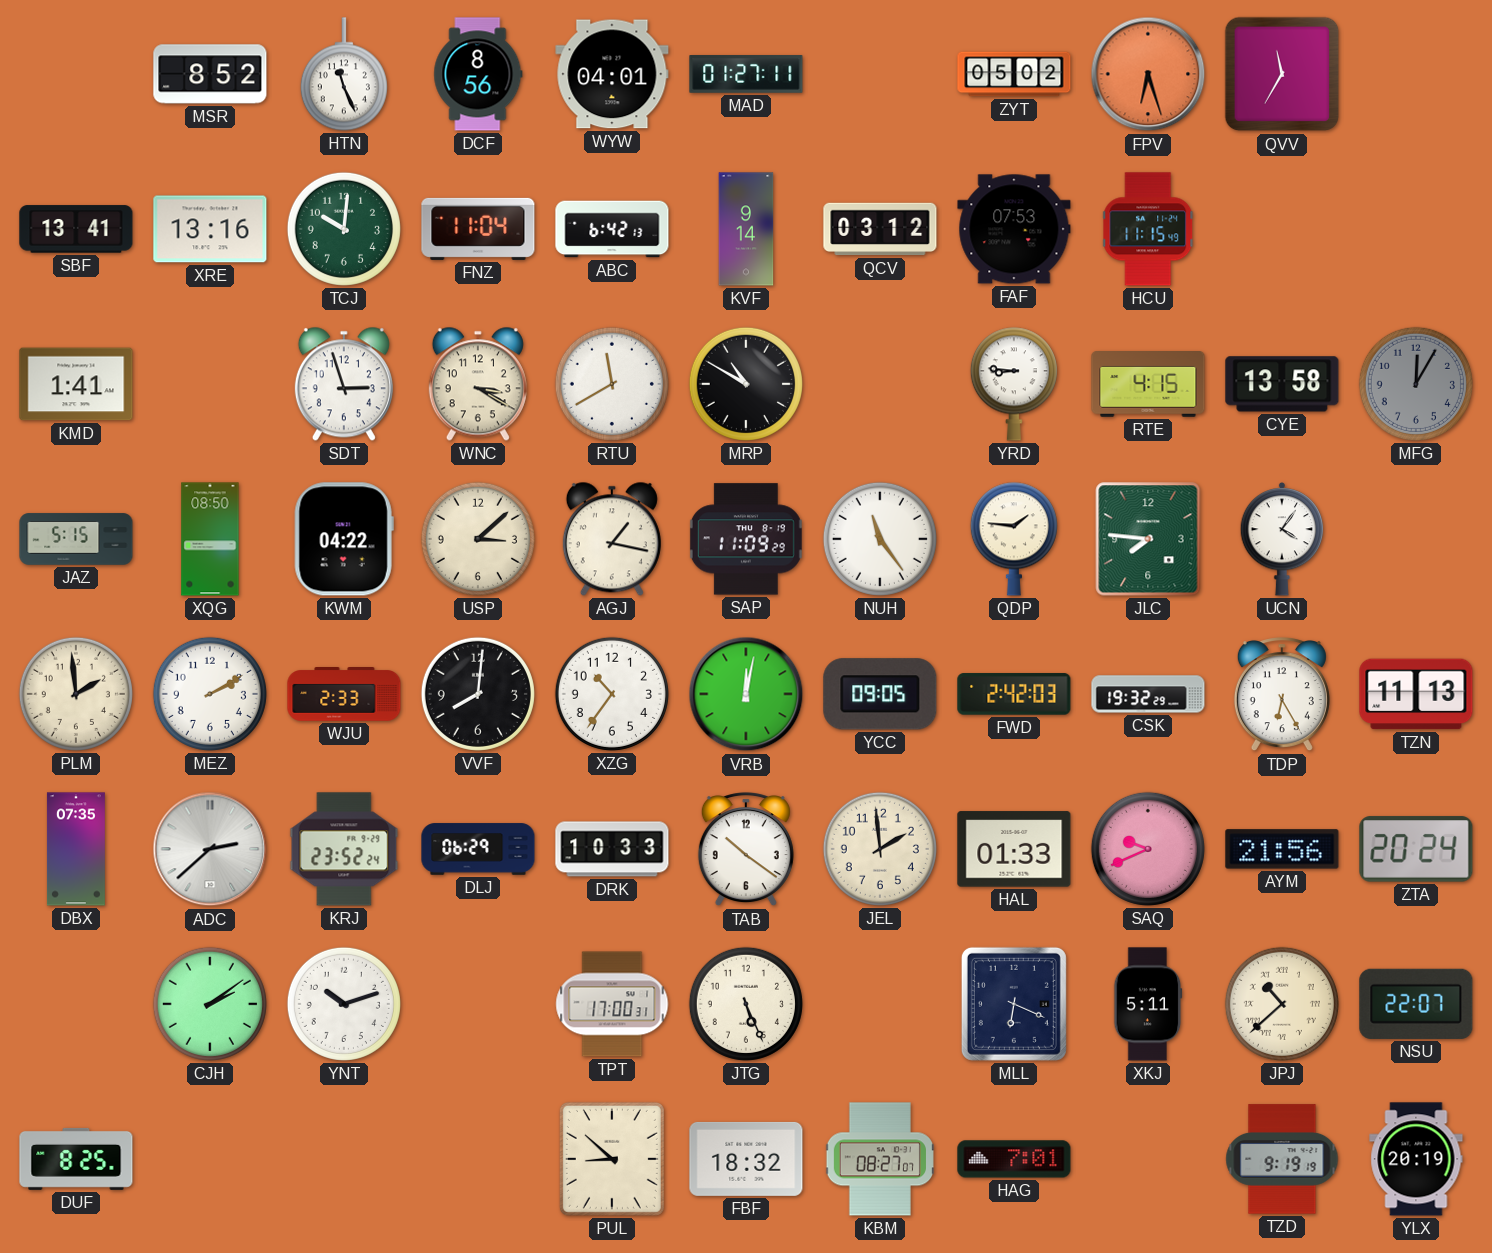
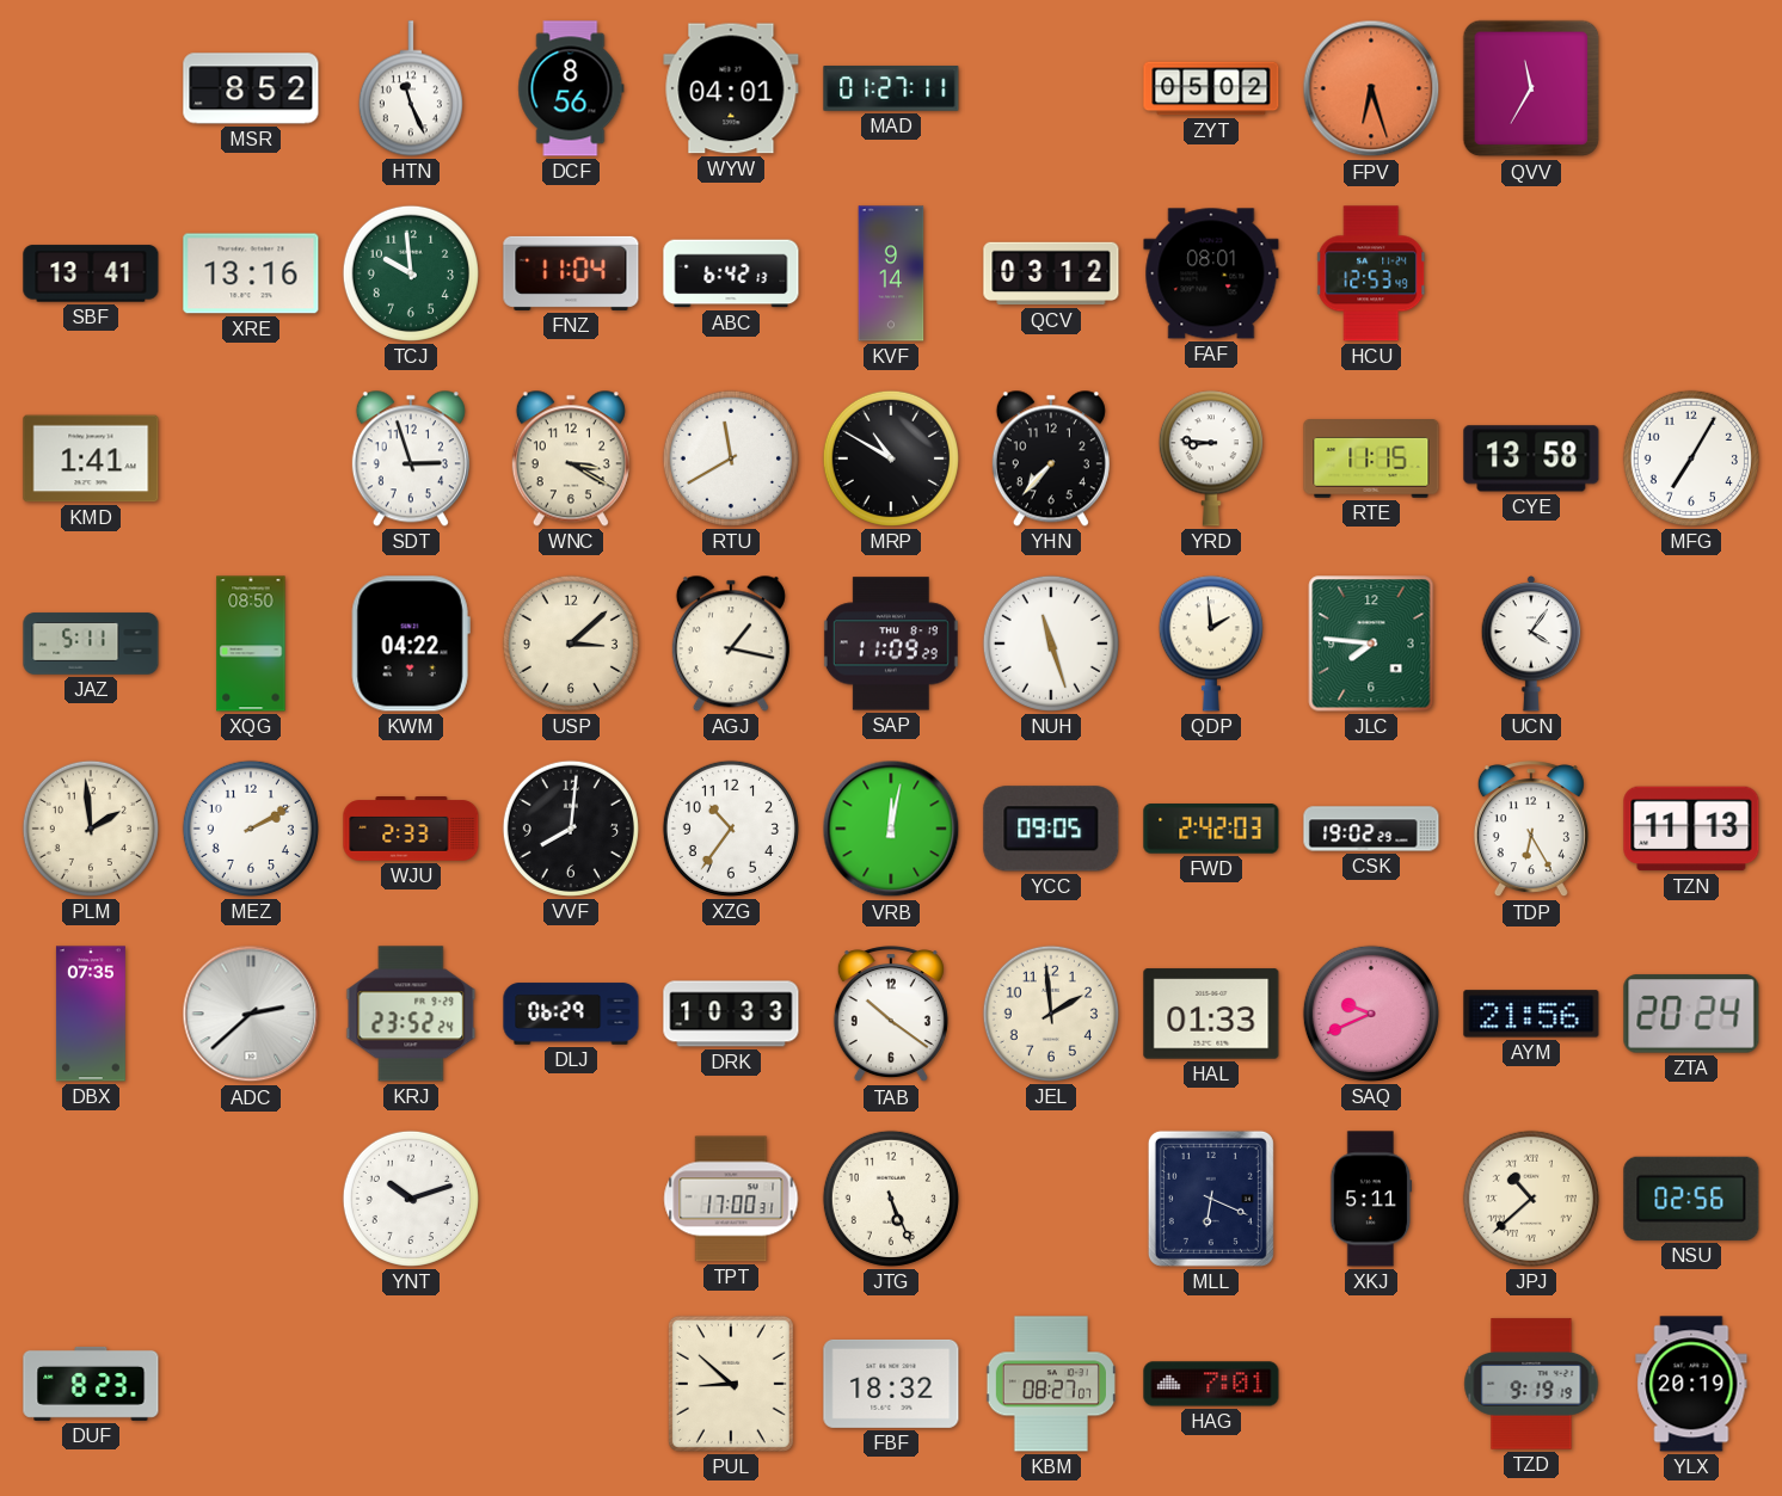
TCJ: 10:01 -> 9:59 (411, 273)
FAF: 07:53 -> 08:01 (1211, 273)
HCU: 11:15 -> 12:53 (1372, 273)
YHN: none -> 7:37 (1051, 458)
RTE: 4:15 -> 11:15 (1371, 460)
MFG: 12:05 -> 7:05 (1691, 458)
MFG dial: grey -> white (1691, 458)
JAZ: 5:15 -> 5:11 (91, 644)
NUH: 11:24 -> 11:27 (1051, 644)
QDP: 1:46 -> 1:59 (1211, 644)
CSK: 19:32 -> 19:02 (1371, 829)
CJH: 2:09 -> none (210, 1004)
NSU: 22:07 -> 02:56 (1691, 1199)
DUF: 8:25 -> 8:23 (91, 1384)
